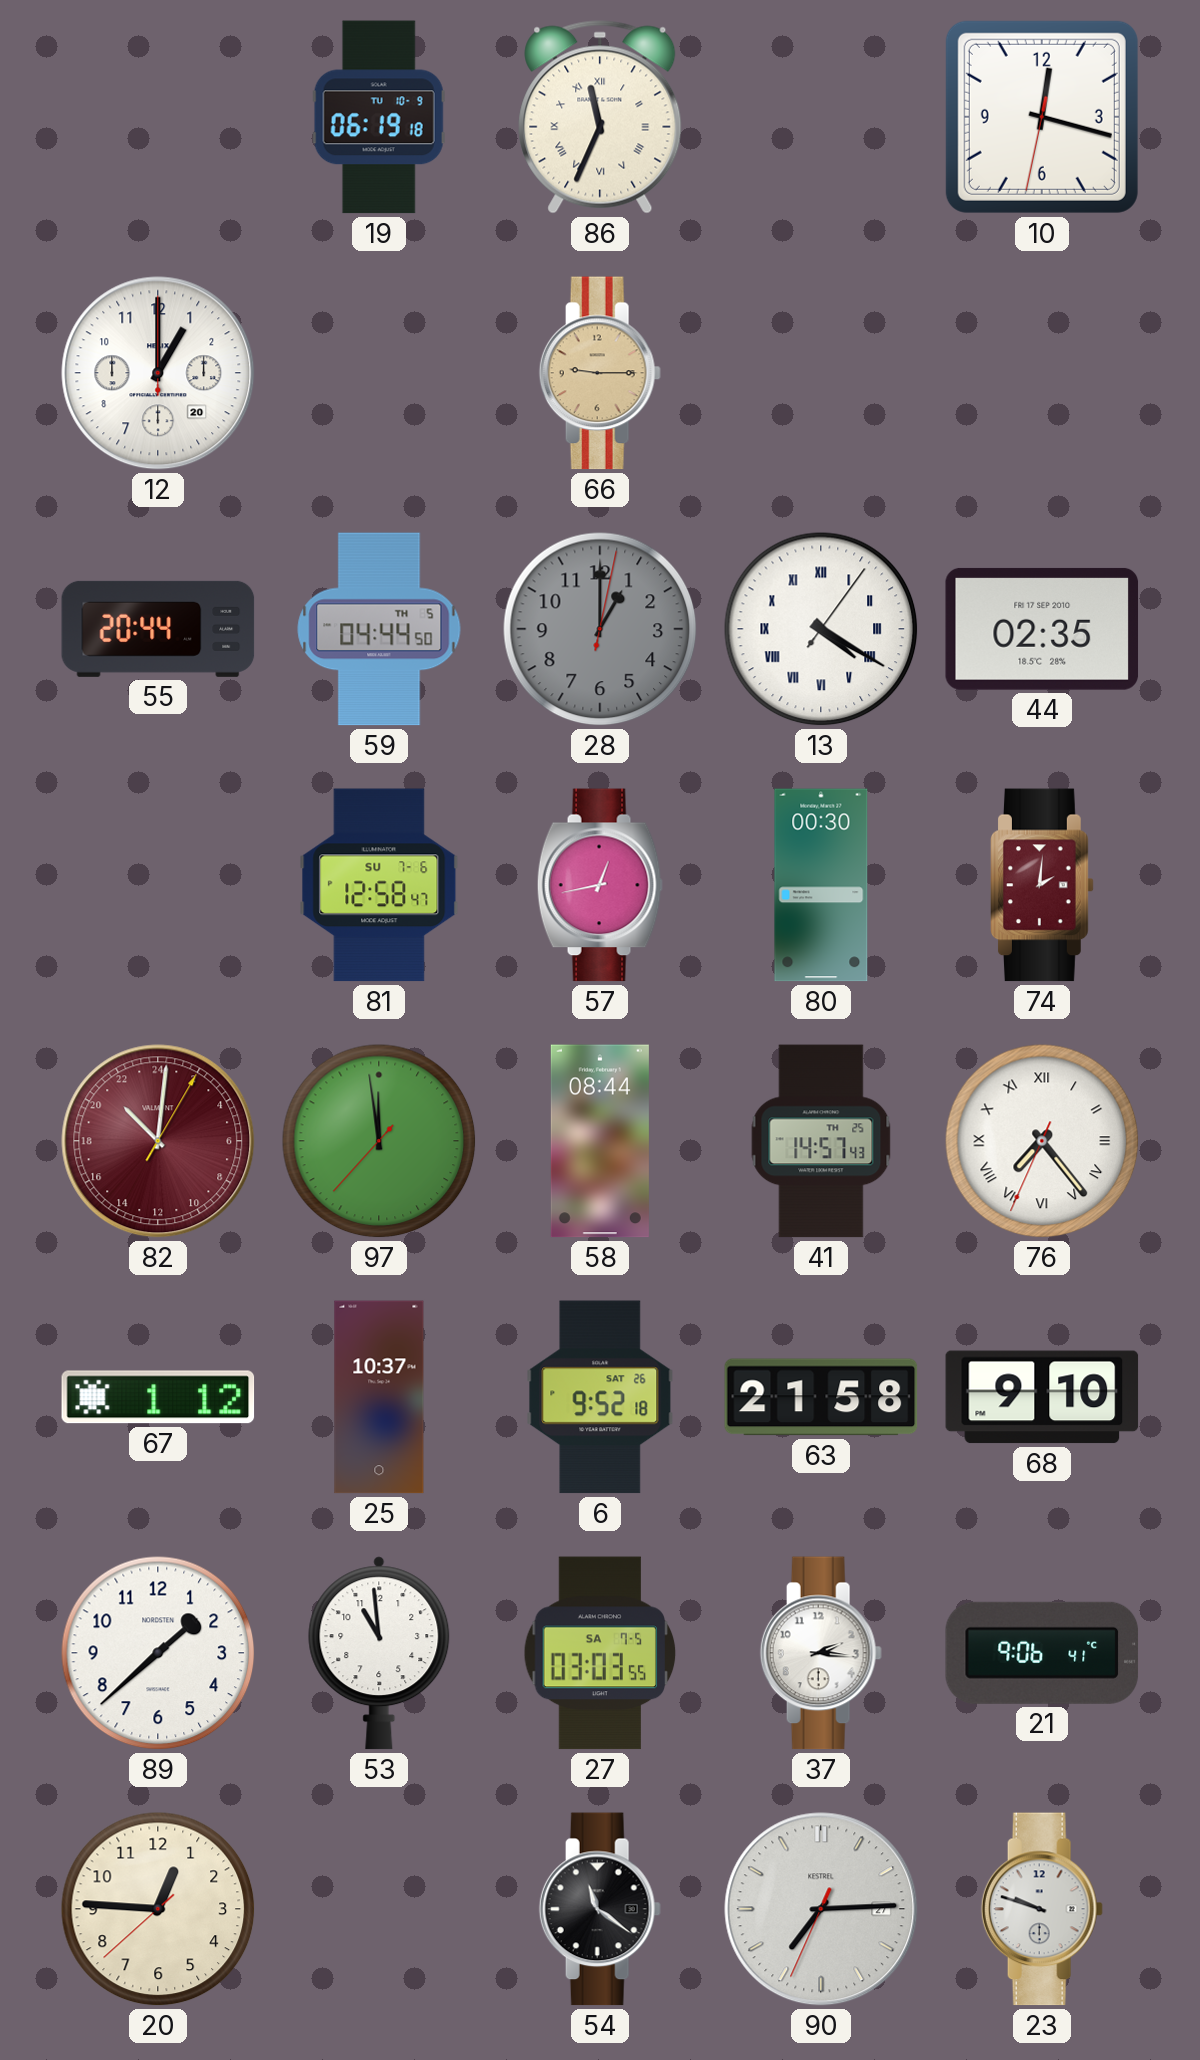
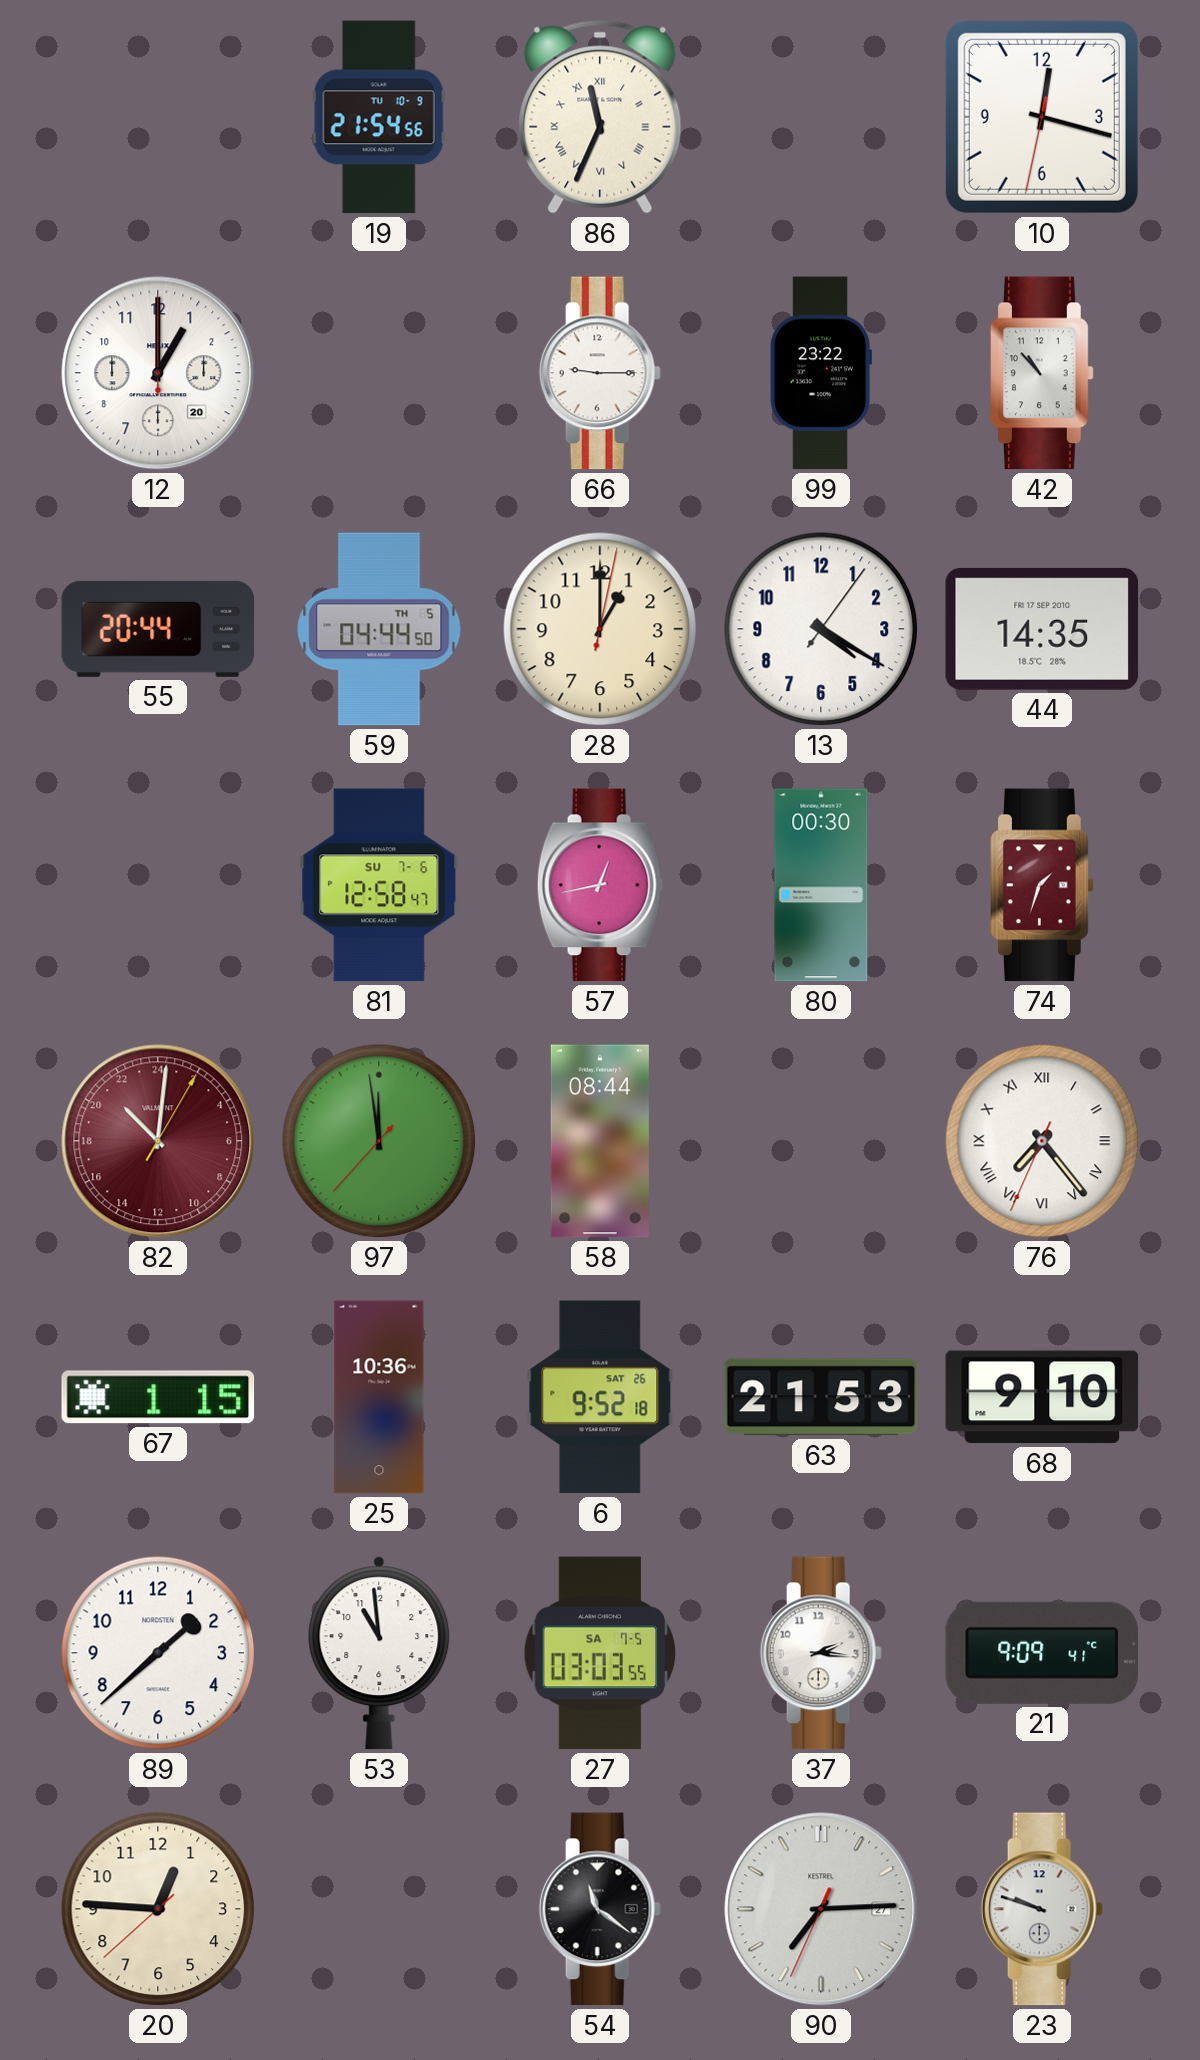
19: 06:19 -> 21:54 (379, 117)
66 dial: champagne -> white (600, 373)
99: none -> 23:22 (821, 373)
42: none -> 10:53 (1043, 373)
28 dial: grey -> cream (600, 629)
13 numerals: Roman -> Arabic (821, 629)
44: 02:35 -> 14:35 (1042, 629)
74: 2:01 -> 1:33 (1043, 885)
41: 14:57 -> none (821, 1141)
67: 1:12 -> 1:15 (158, 1397)
25: 10:37 -> 10:36 (379, 1397)
63: 21:58 -> 21:53 (821, 1397)
21: 9:06 -> 9:09 (1042, 1653)
